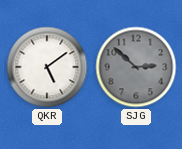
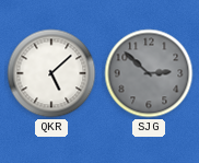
QKR: 5:09 -> 5:08 (51, 73)
